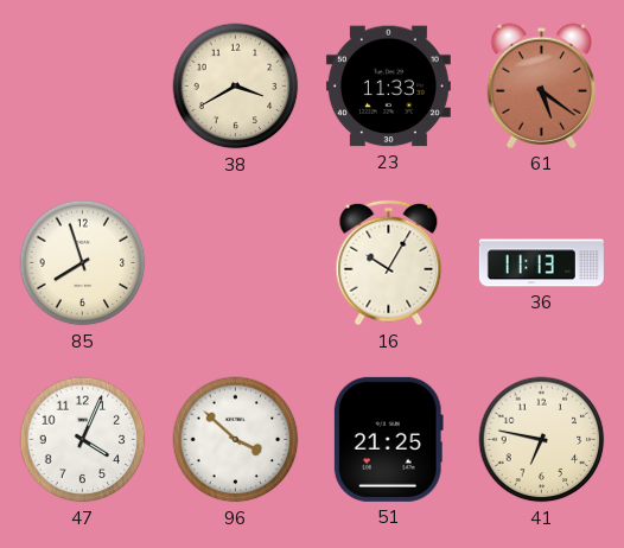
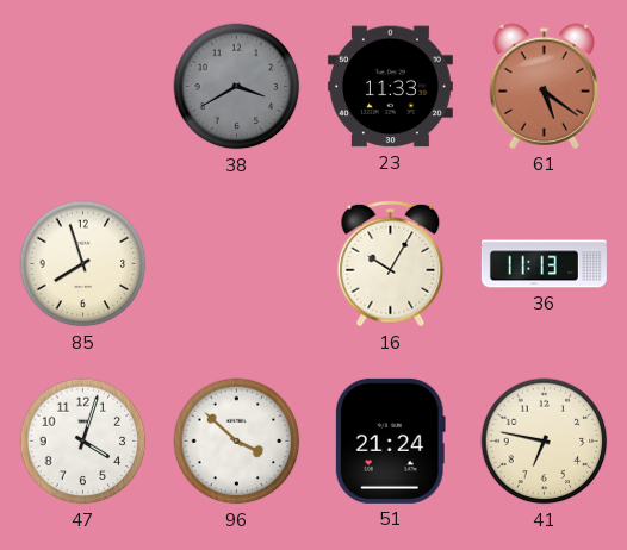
38 dial: cream -> grey (237, 87)
47: 4:04 -> 4:03 (83, 442)
51: 21:25 -> 21:24 (390, 440)
